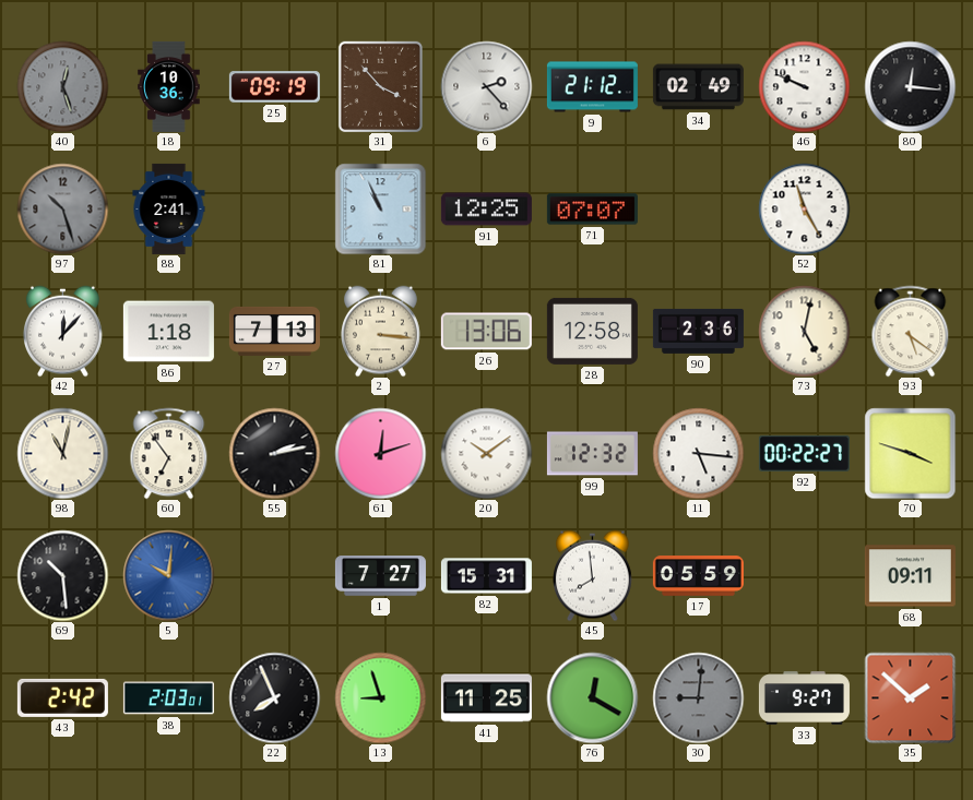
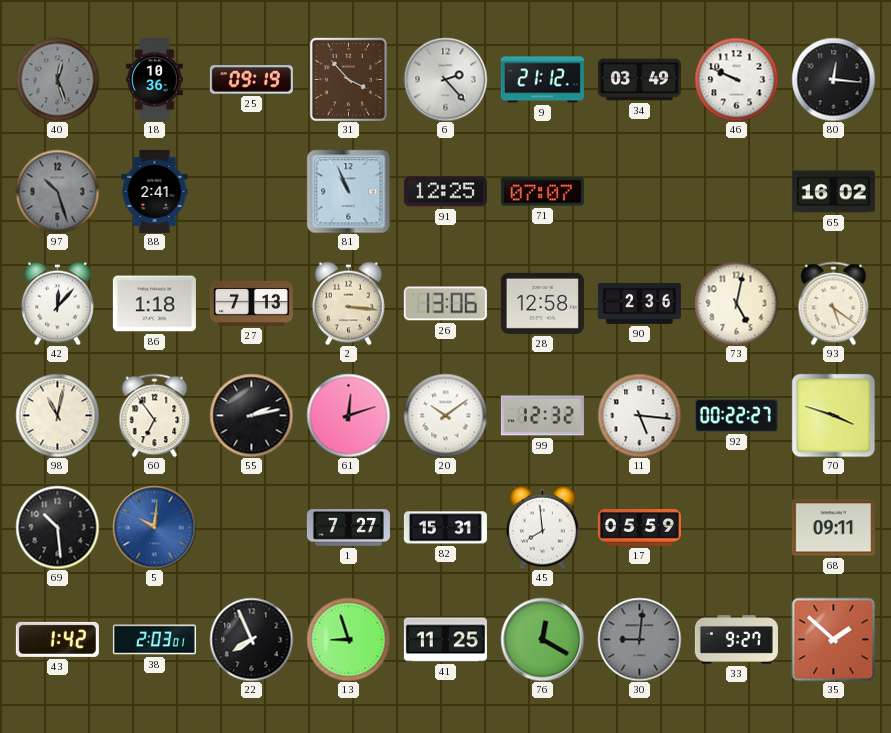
34: 02:49 -> 03:49 (639, 80)
52: 11:25 -> none (804, 208)
65: none -> 16:02 (833, 192)
43: 2:42 -> 1:42 (57, 639)
